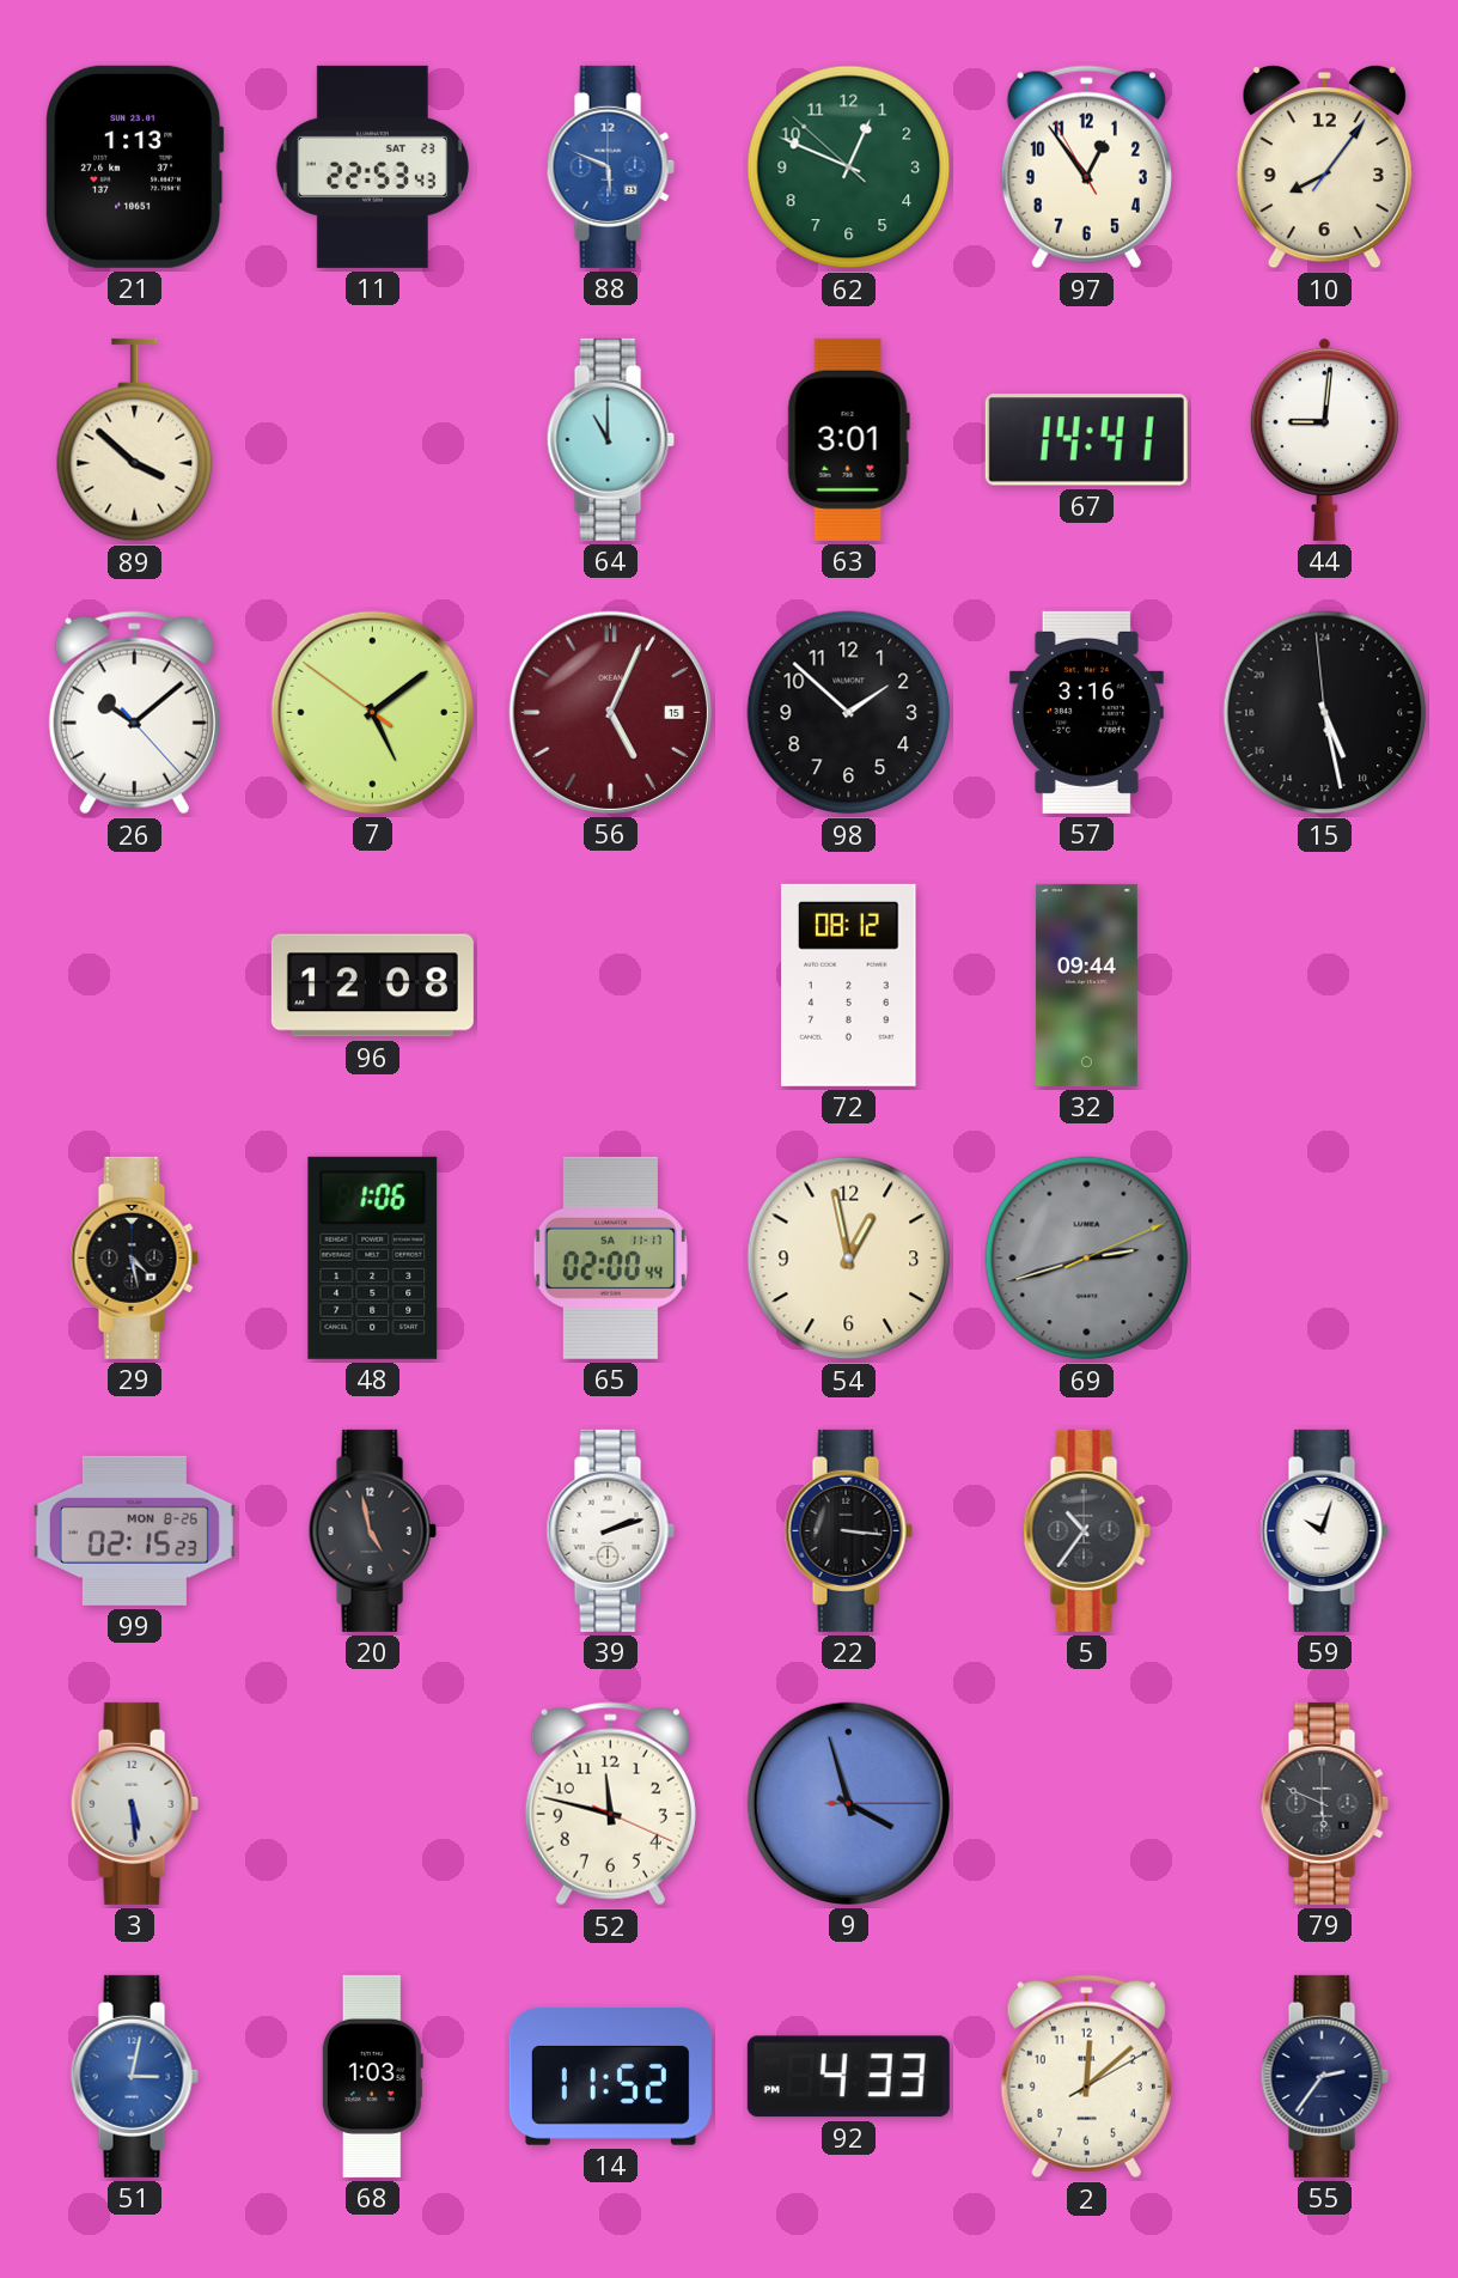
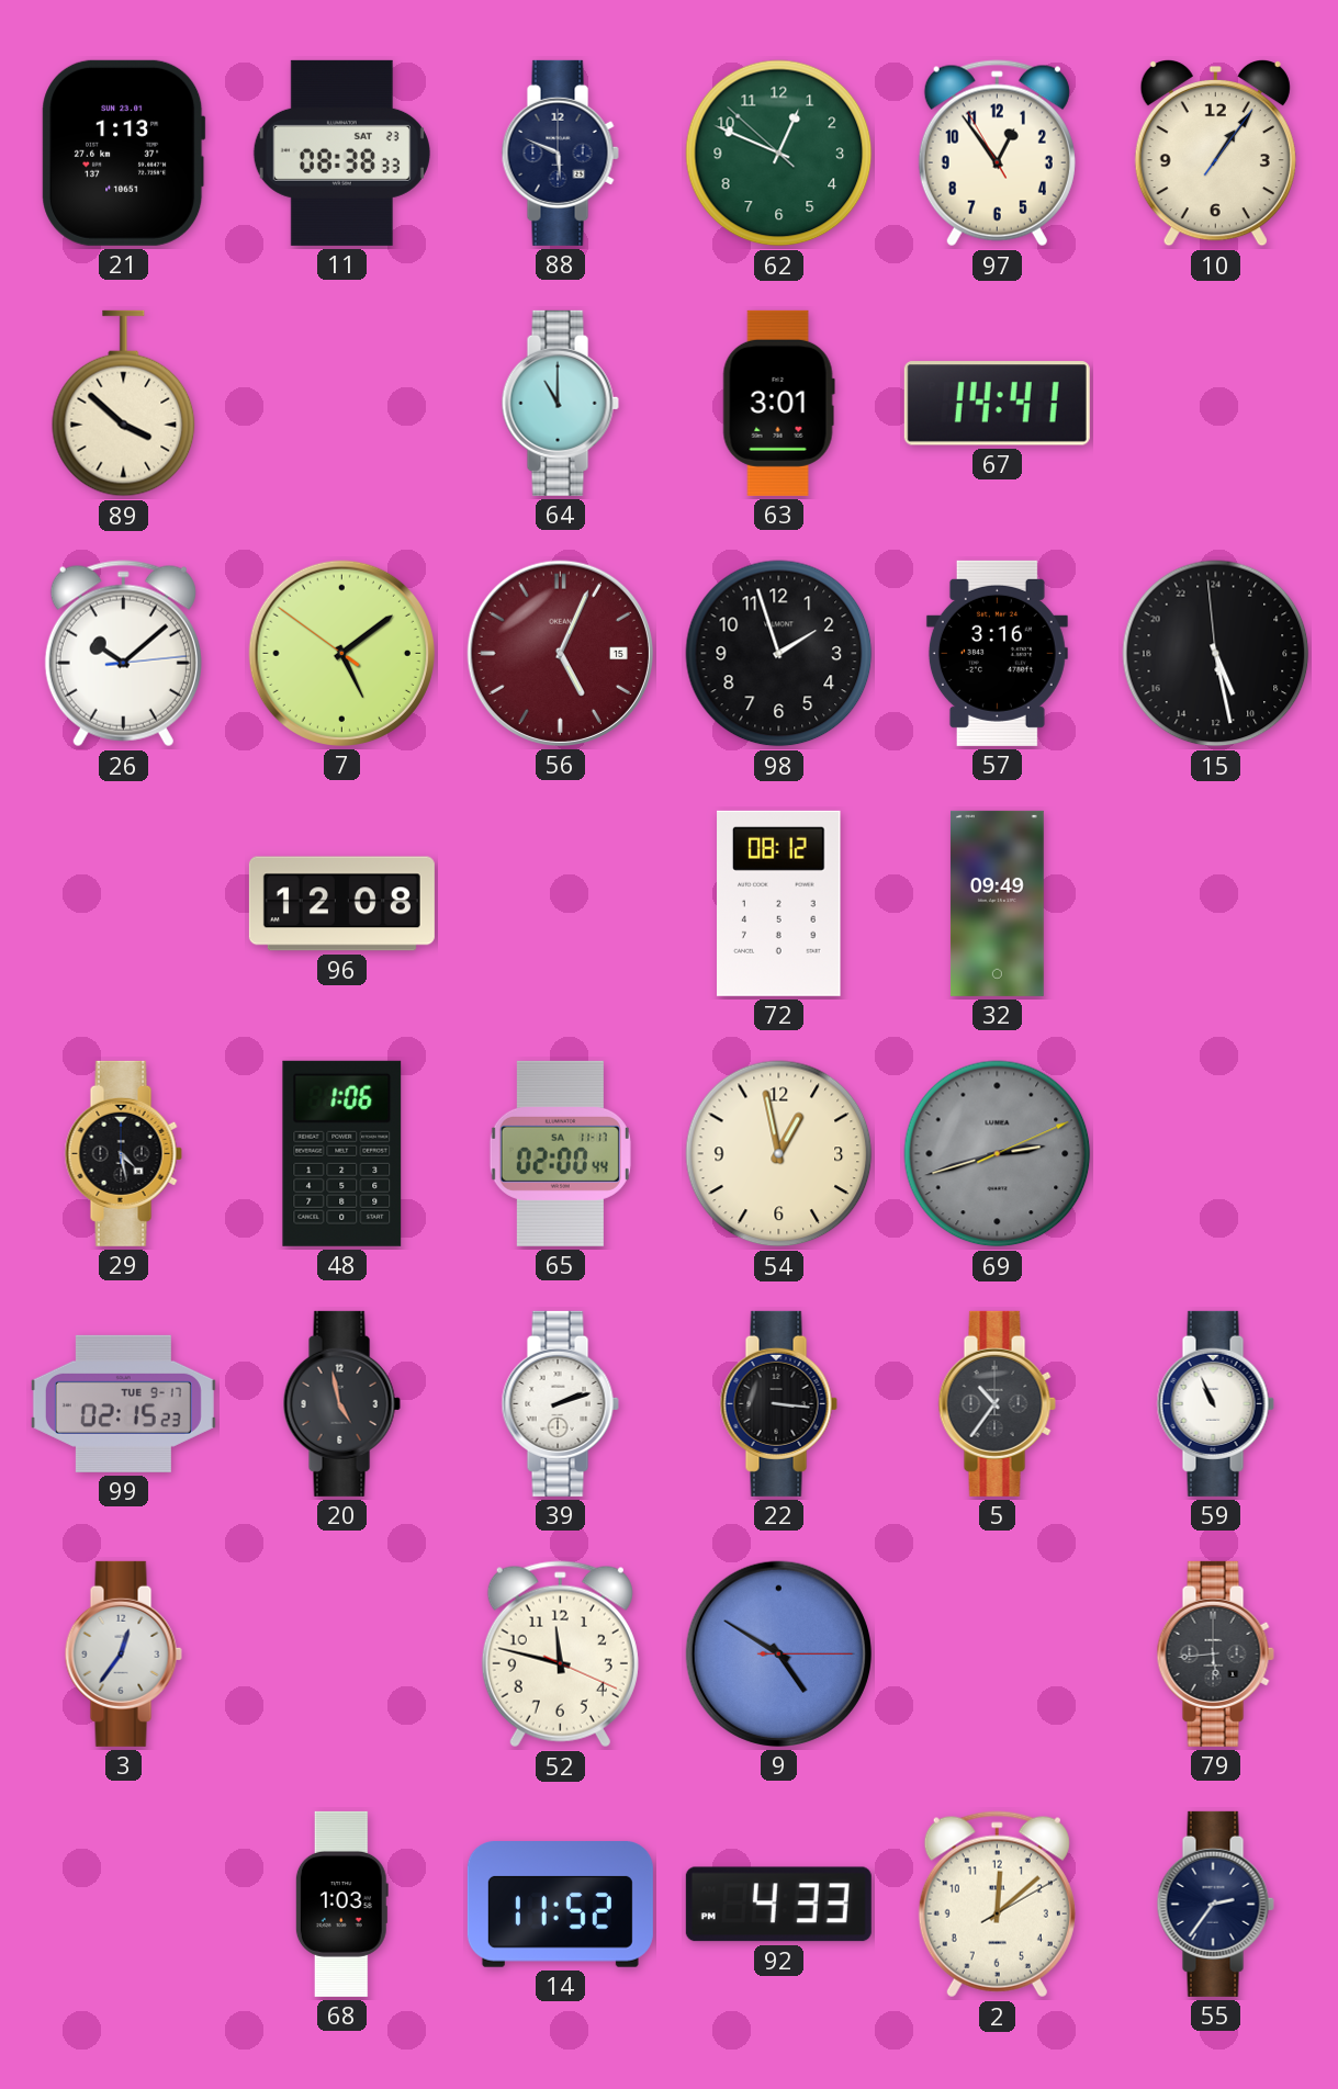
11: 22:53 -> 08:38 (341, 153)
88 dial: blue -> navy (560, 153)
10: 8:06 -> 1:06 (1215, 153)
44: 9:01 -> none (1324, 439)
26: 10:08:23 -> 10:08:14 (123, 654)
98: 1:52 -> 1:57 (779, 654)
32: 09:44 -> 09:49 (997, 903)
99 date: MON 8-26 -> TUE 9-17 (123, 1403)
59: 10:03 -> 10:56 (1215, 1403)
3: 5:29 -> 12:36 (123, 1653)
9: 3:57 -> 4:50 (778, 1653)
79: 5:49 -> 5:44 (1215, 1653)
51: 3:02 -> none (134, 2076)
